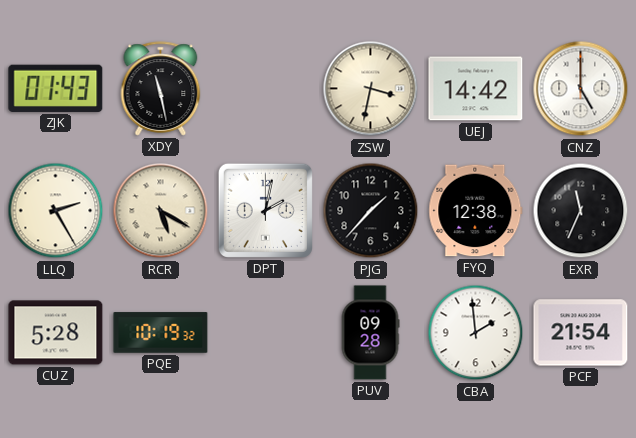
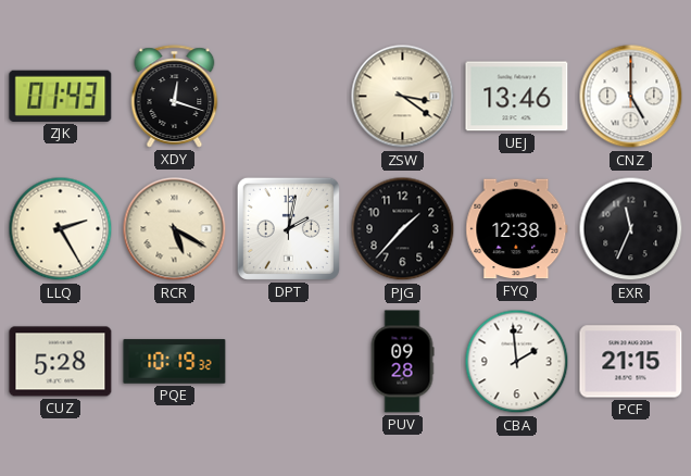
XDY: 11:28 -> 12:18 (175, 97)
ZSW: 3:32 -> 3:21 (403, 97)
UEJ: 14:42 -> 13:46 (517, 97)
PCF: 21:54 -> 21:15 (631, 362)
